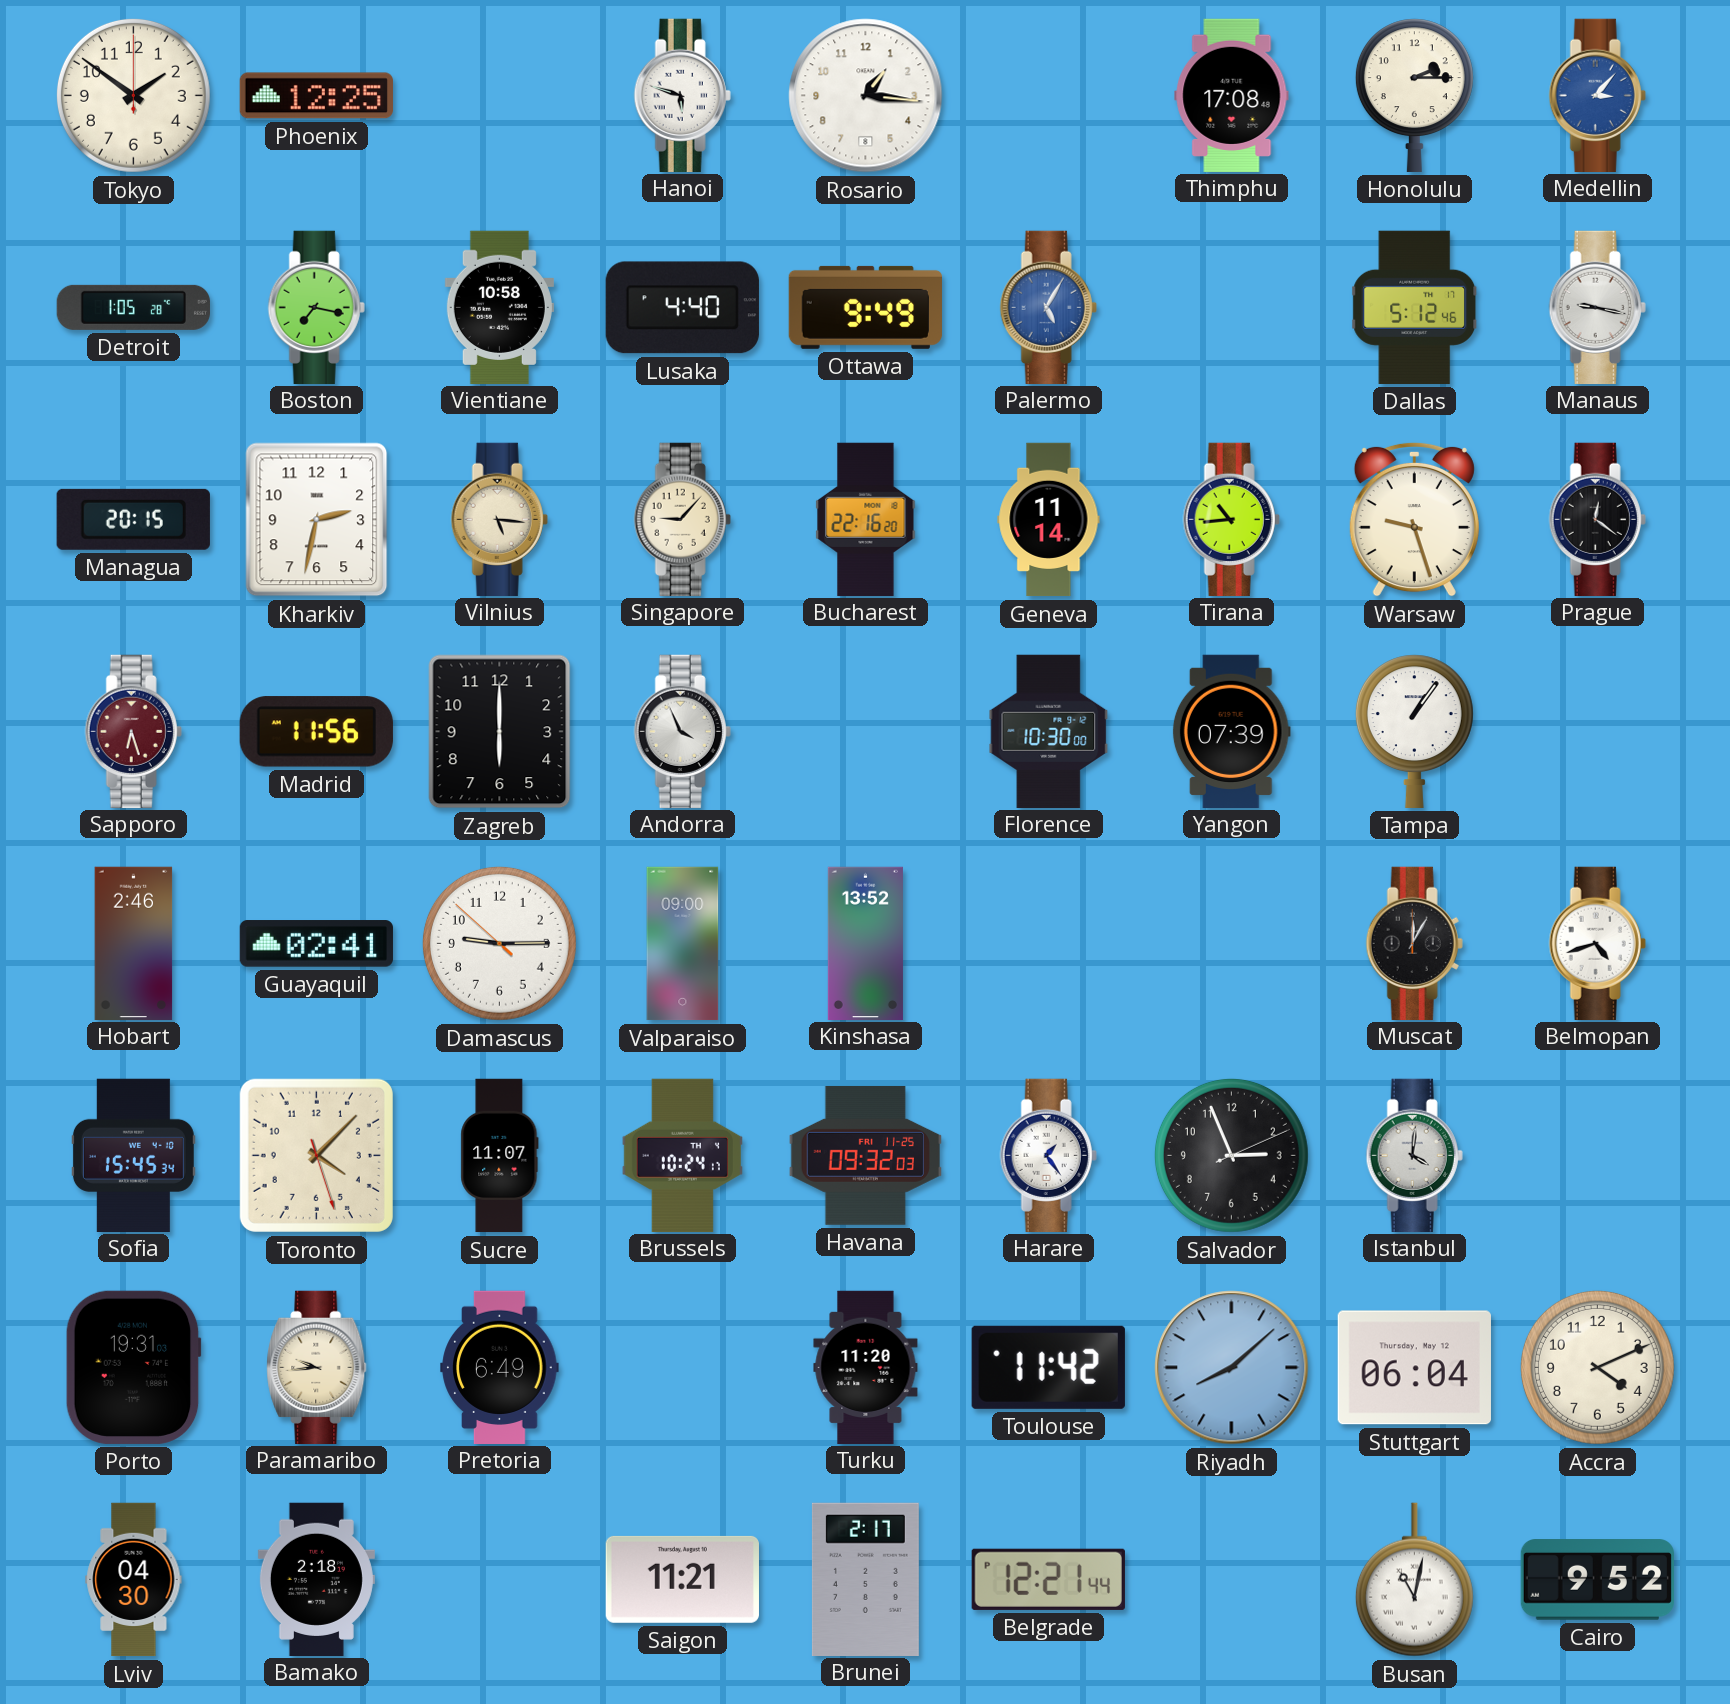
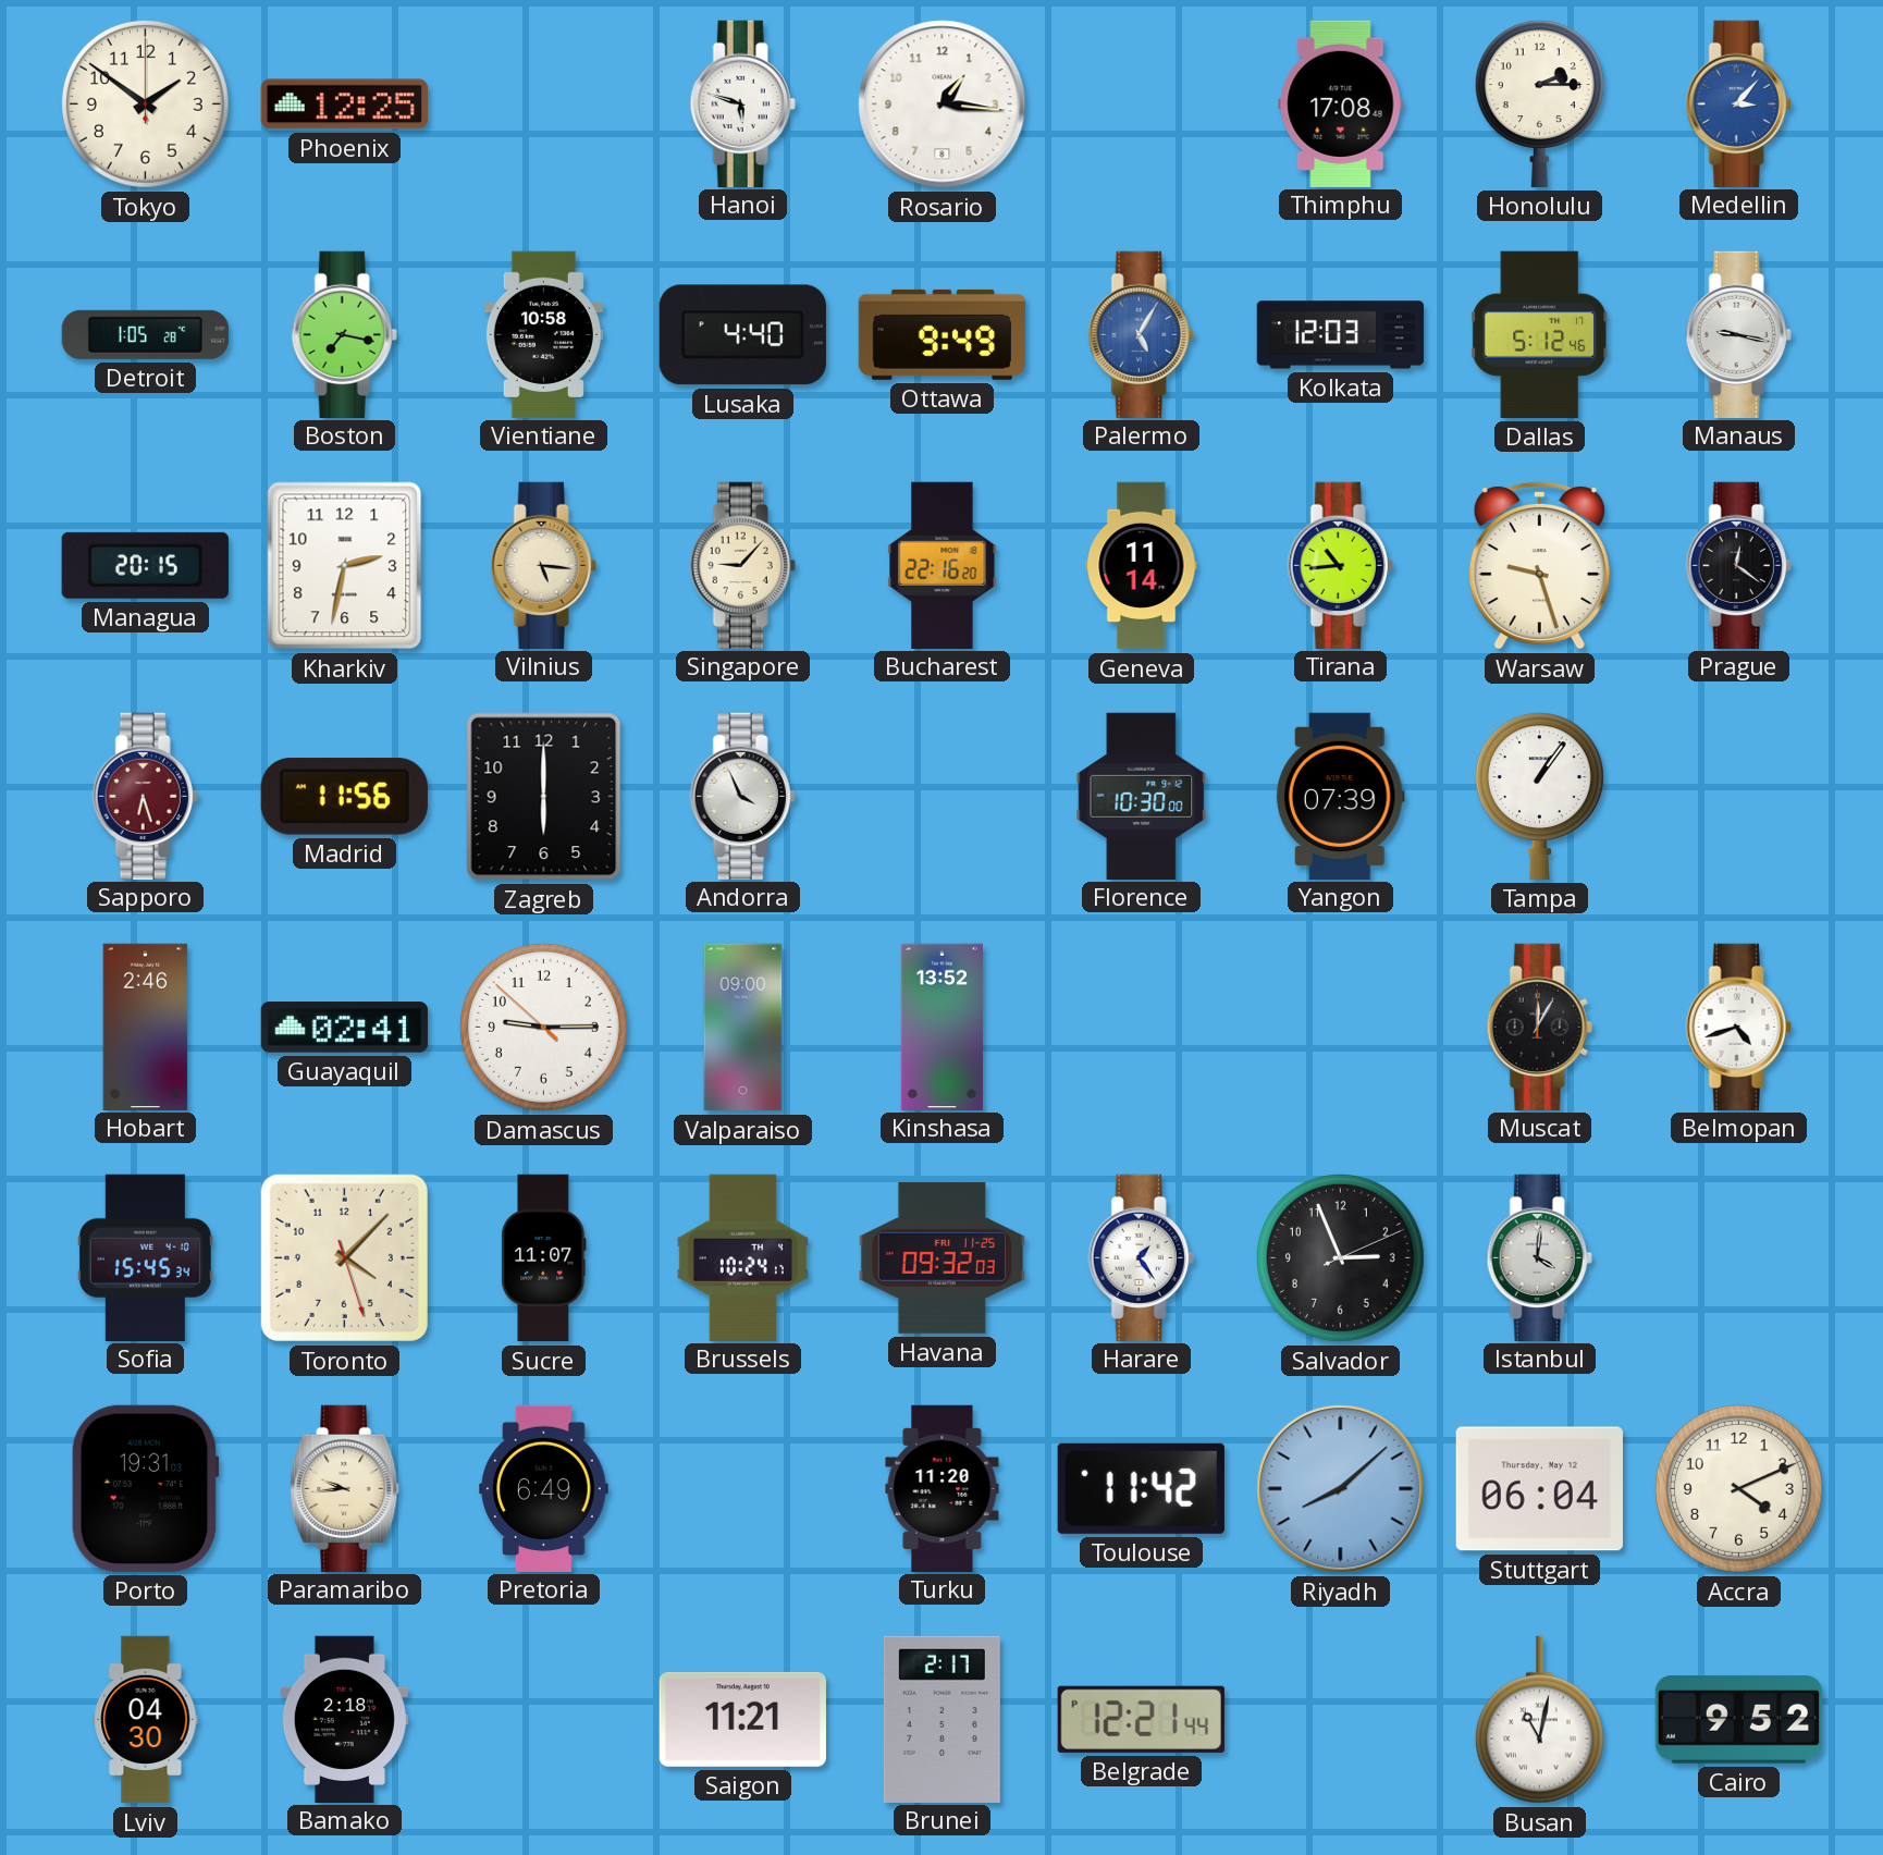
Kolkata: none -> 12:03 (1340, 335)
